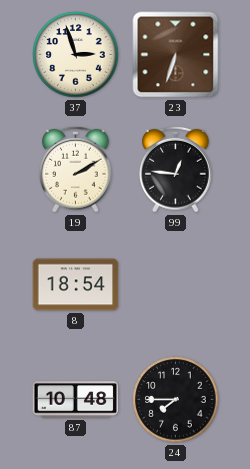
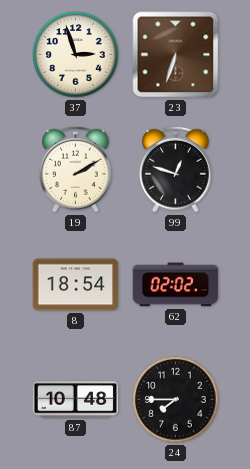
99: 12:46 -> 12:48 (176, 169)
62: none -> 02:02 (176, 285)
